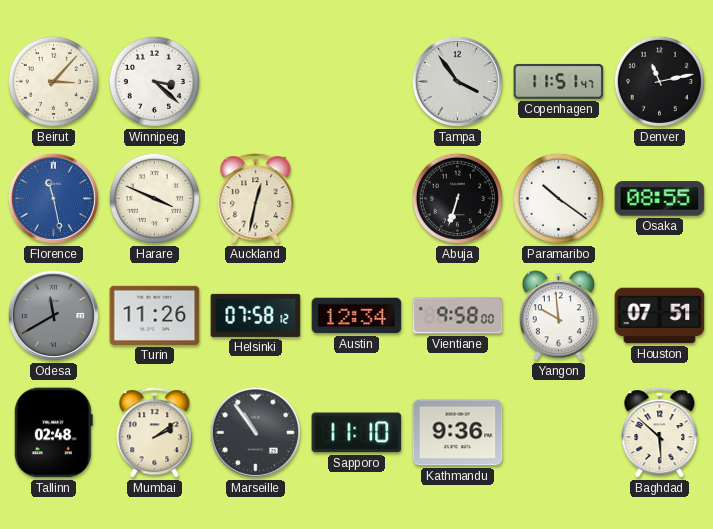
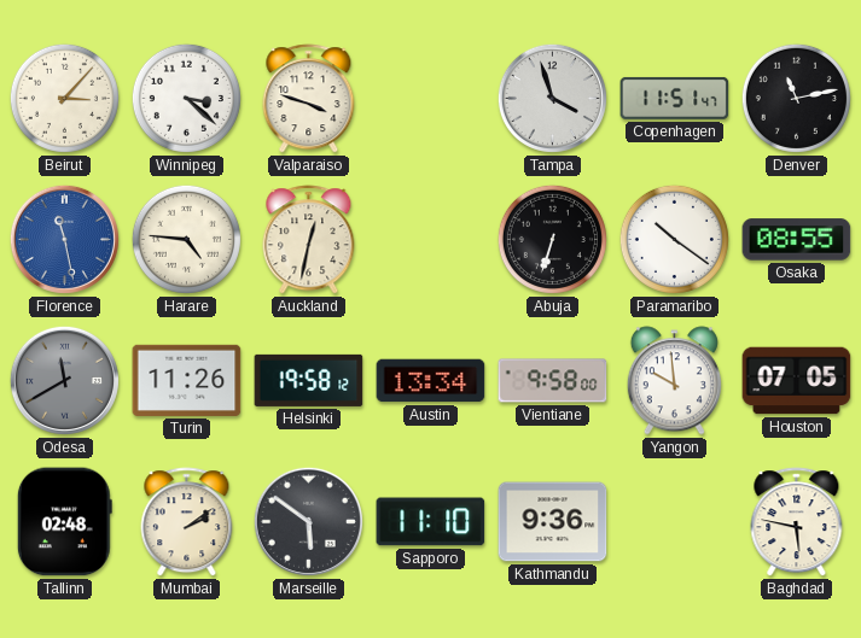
Valparaiso: none -> 3:48 (309, 99)
Tampa: 3:54 -> 3:57 (552, 98)
Harare: 3:49 -> 4:46 (186, 239)
Helsinki: 07:58 -> 19:58 (309, 380)
Austin: 12:34 -> 13:34 (431, 381)
Houston: 07:51 -> 07:05 (797, 381)
Marseille: 10:54 -> 5:51 (308, 521)
Baghdad: 5:52 -> 5:47 (797, 522)
